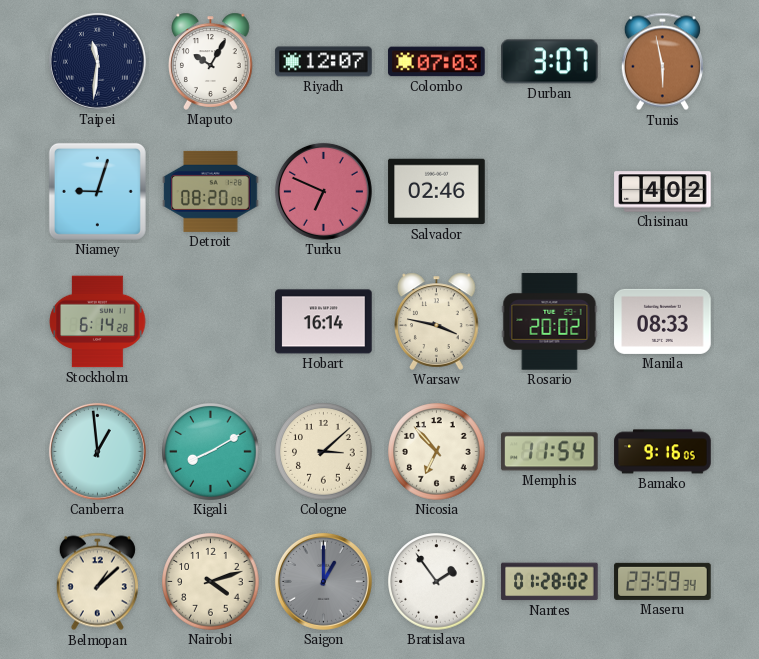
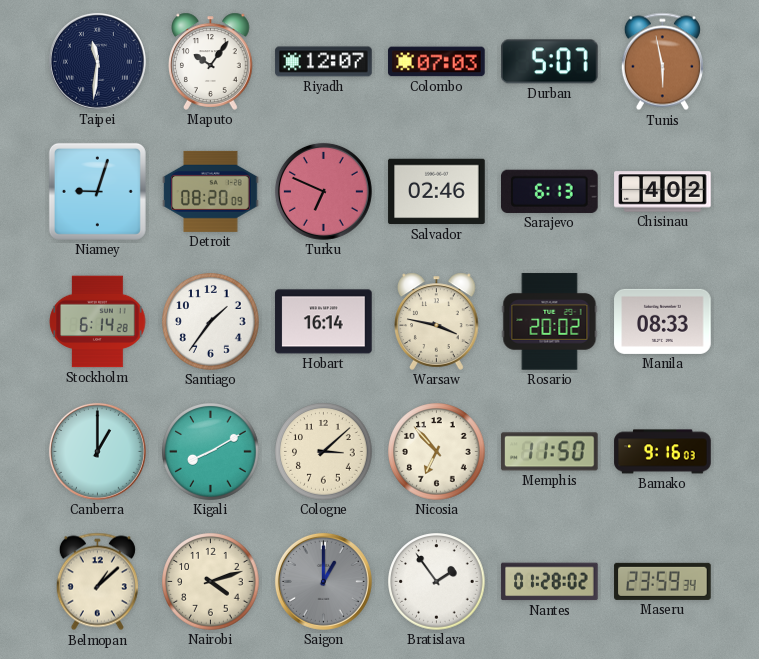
Maputo: 10:05 -> 10:06 (211, 61)
Durban: 3:07 -> 5:07 (550, 62)
Sarajevo: none -> 6:13 (550, 191)
Santiago: none -> 1:36 (211, 322)
Canberra: 12:59 -> 1:00 (97, 451)
Memphis: 11:54 -> 11:50 (550, 452)
Bamako: 9:16:05 -> 9:16:03 (663, 452)
